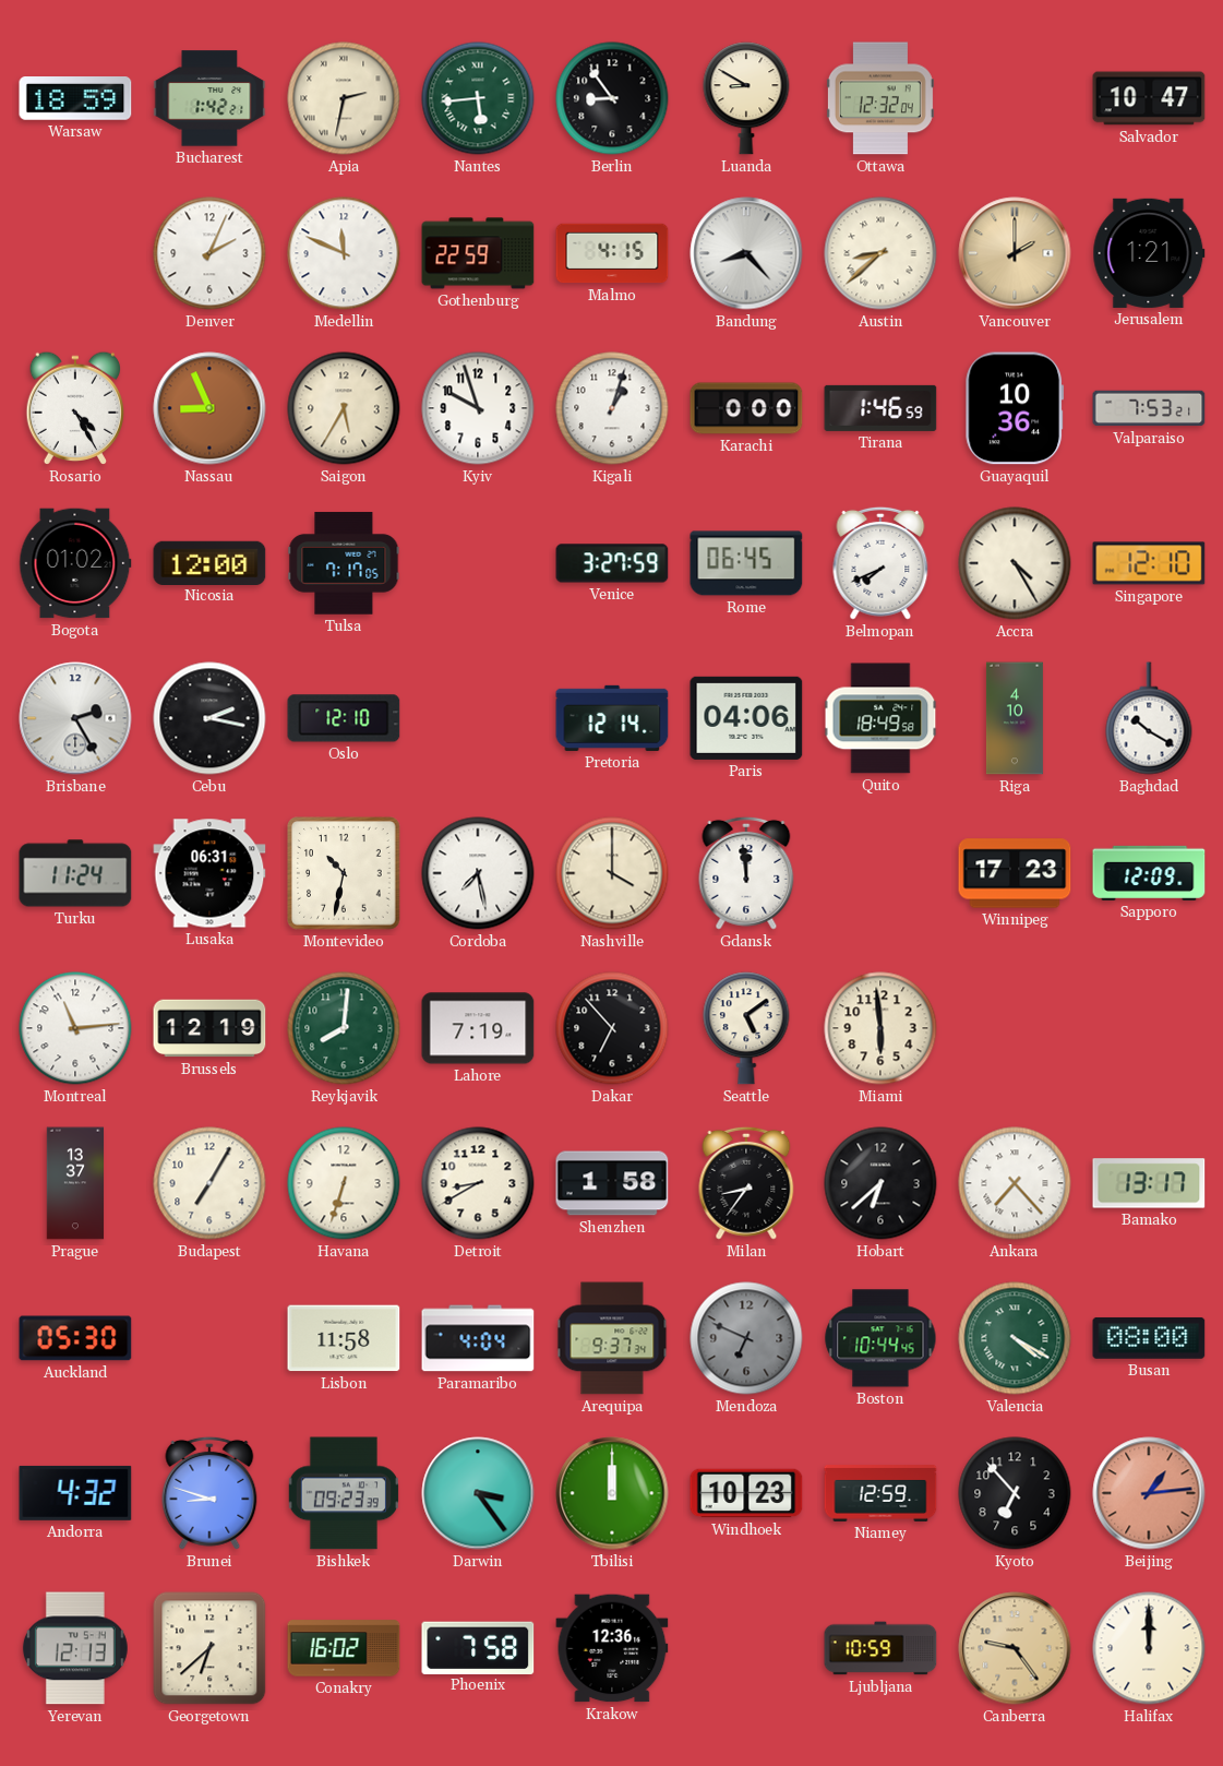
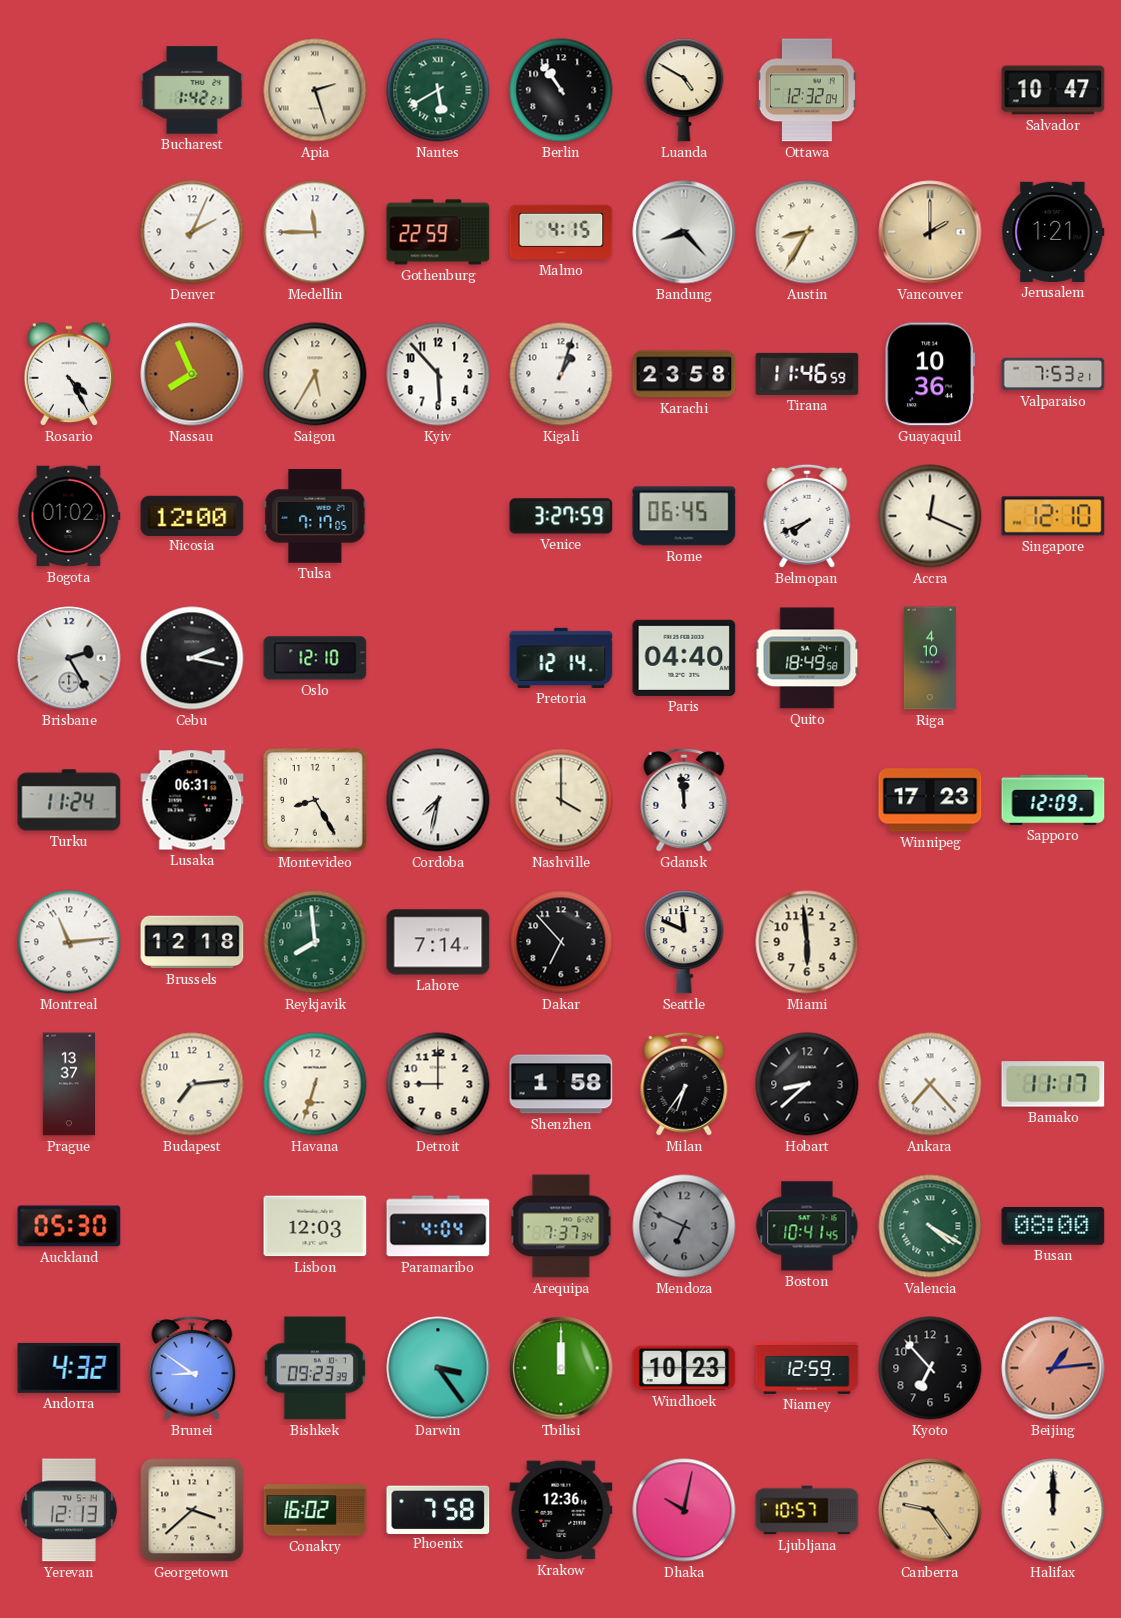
Warsaw: 18:59 -> none (75, 98)
Apia: 2:32 -> 2:27 (315, 90)
Nantes: 5:44 -> 5:40 (438, 90)
Berlin: 8:54 -> 10:54 (561, 90)
Luanda: 8:50 -> 4:50 (684, 90)
Medellin: 11:49 -> 11:45 (315, 232)
Austin: 8:38 -> 8:35 (807, 232)
Nassau: 8:56 -> 7:56 (192, 374)
Kyiv: 9:57 -> 5:53 (438, 374)
Karachi: 0:00 -> 23:58 (684, 374)
Tirana: 1:46 -> 11:46 (807, 374)
Accra: 4:25 -> 12:19 (930, 516)
Paris: 04:06 -> 04:40 (684, 658)
Baghdad: 10:20 -> none (1149, 718)
Montevideo: 10:32 -> 8:25 (316, 801)
Cordoba: 7:28 -> 7:32 (438, 800)
Brussels: 12:19 -> 12:18 (192, 942)
Reykjavik: 8:01 -> 7:59 (315, 942)
Lahore: 7:19 -> 7:14 (438, 942)
Seattle: 5:09 -> 11:49 (684, 942)
Budapest: 7:05 -> 7:14 (192, 1084)
Detroit: 8:40 -> 9:00 (438, 1084)
Milan: 8:36 -> 6:36 (684, 1084)
Hobart: 6:38 -> 8:38 (807, 1084)
Bamako: 13:17 -> 11:17 (1053, 1084)
Lisbon: 11:58 -> 12:03 (315, 1226)
Arequipa: 9:37 -> 7:37 (561, 1226)
Boston: 10:44 -> 10:41 (807, 1226)
Brunei: 8:48 -> 8:51 (192, 1368)
Georgetown: 6:38 -> 3:38 (192, 1510)
Dhaka: none -> 10:02 (684, 1510)
Ljubljana: 10:59 -> 10:57 (807, 1510)
